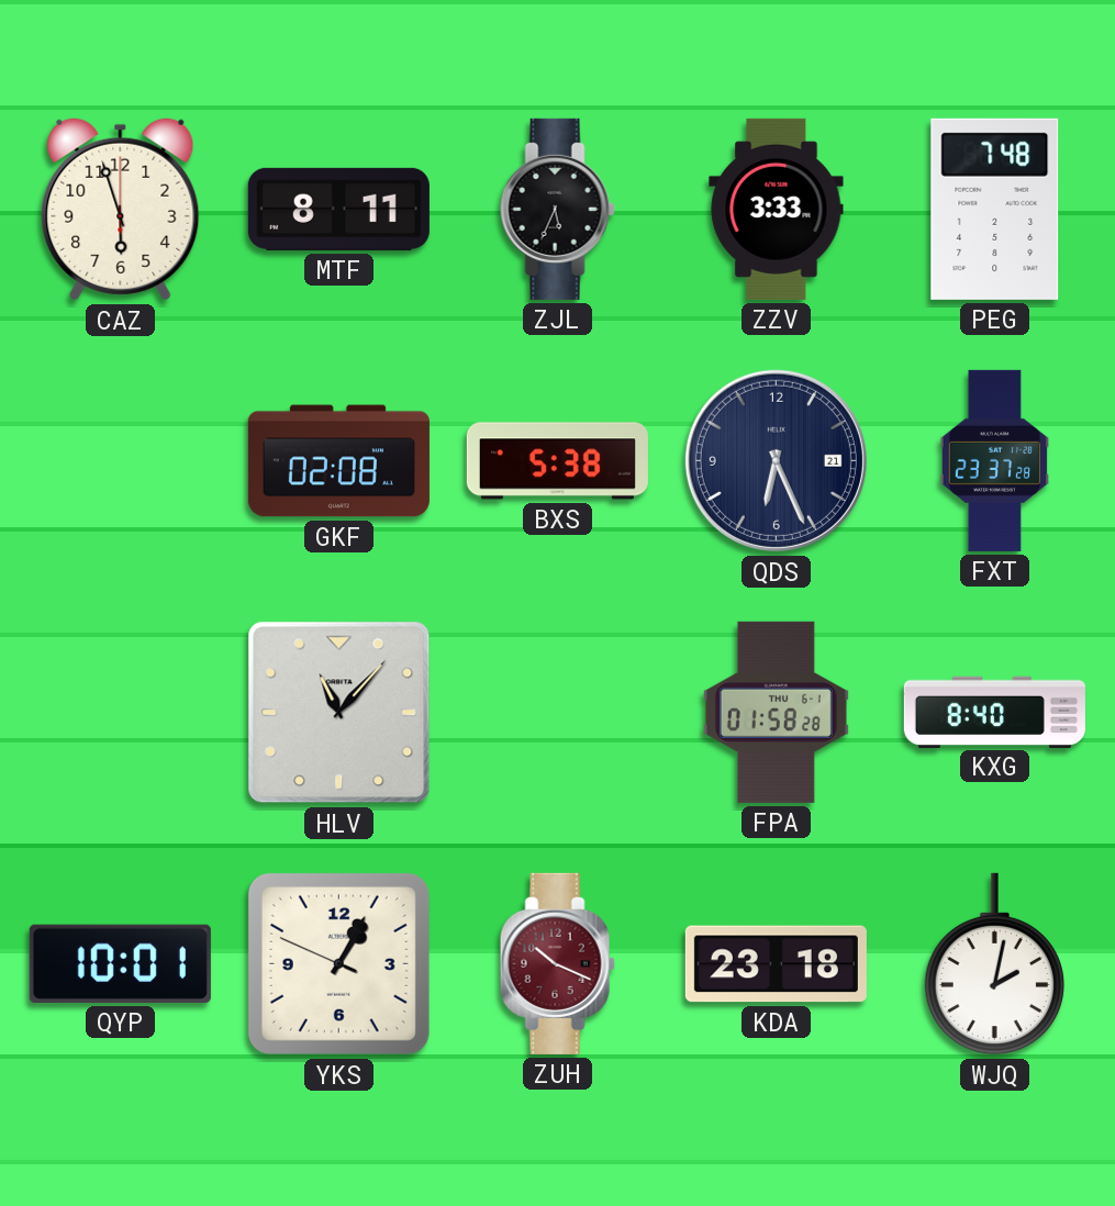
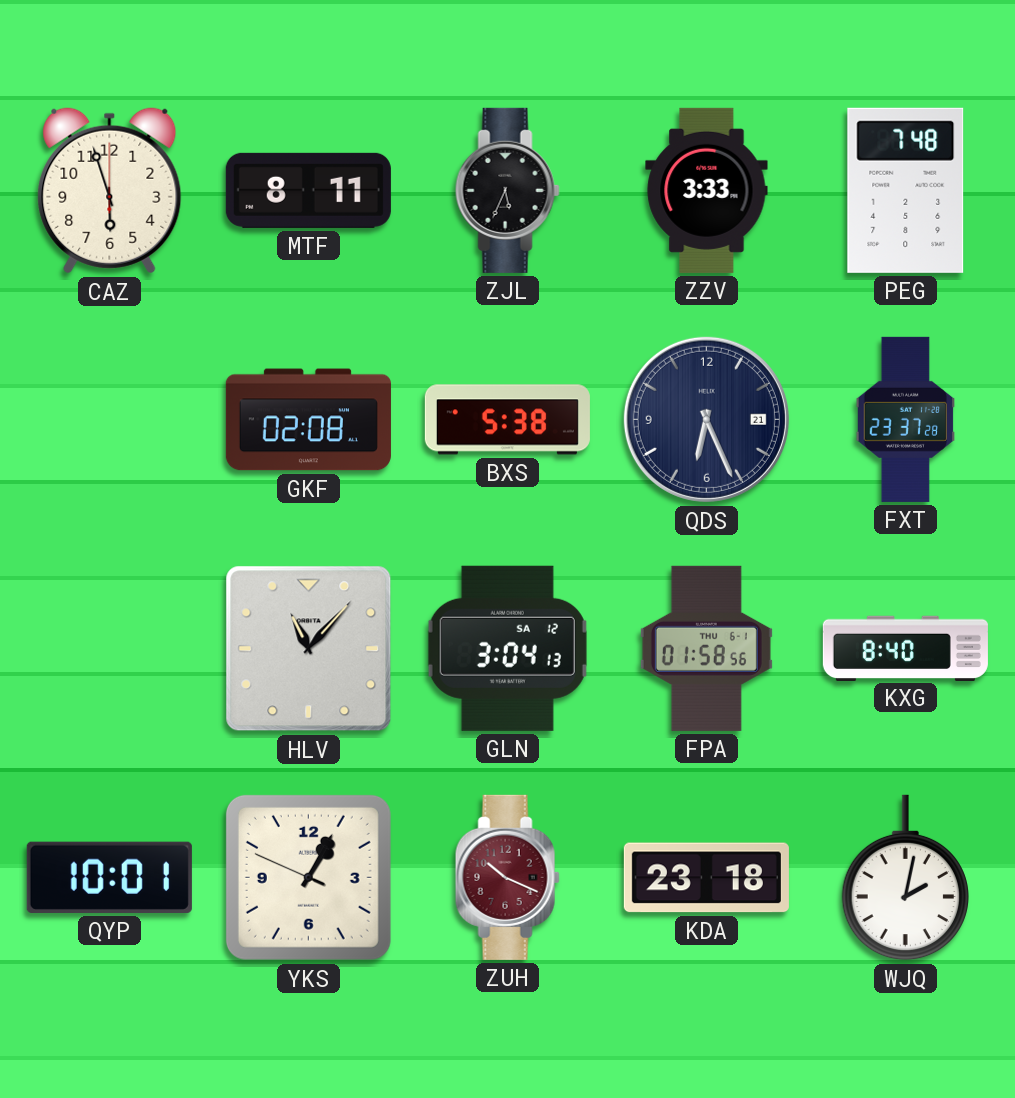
GLN: none -> 3:04 (507, 648)
FPA: 01:58:28 -> 01:58:56 (706, 648)
